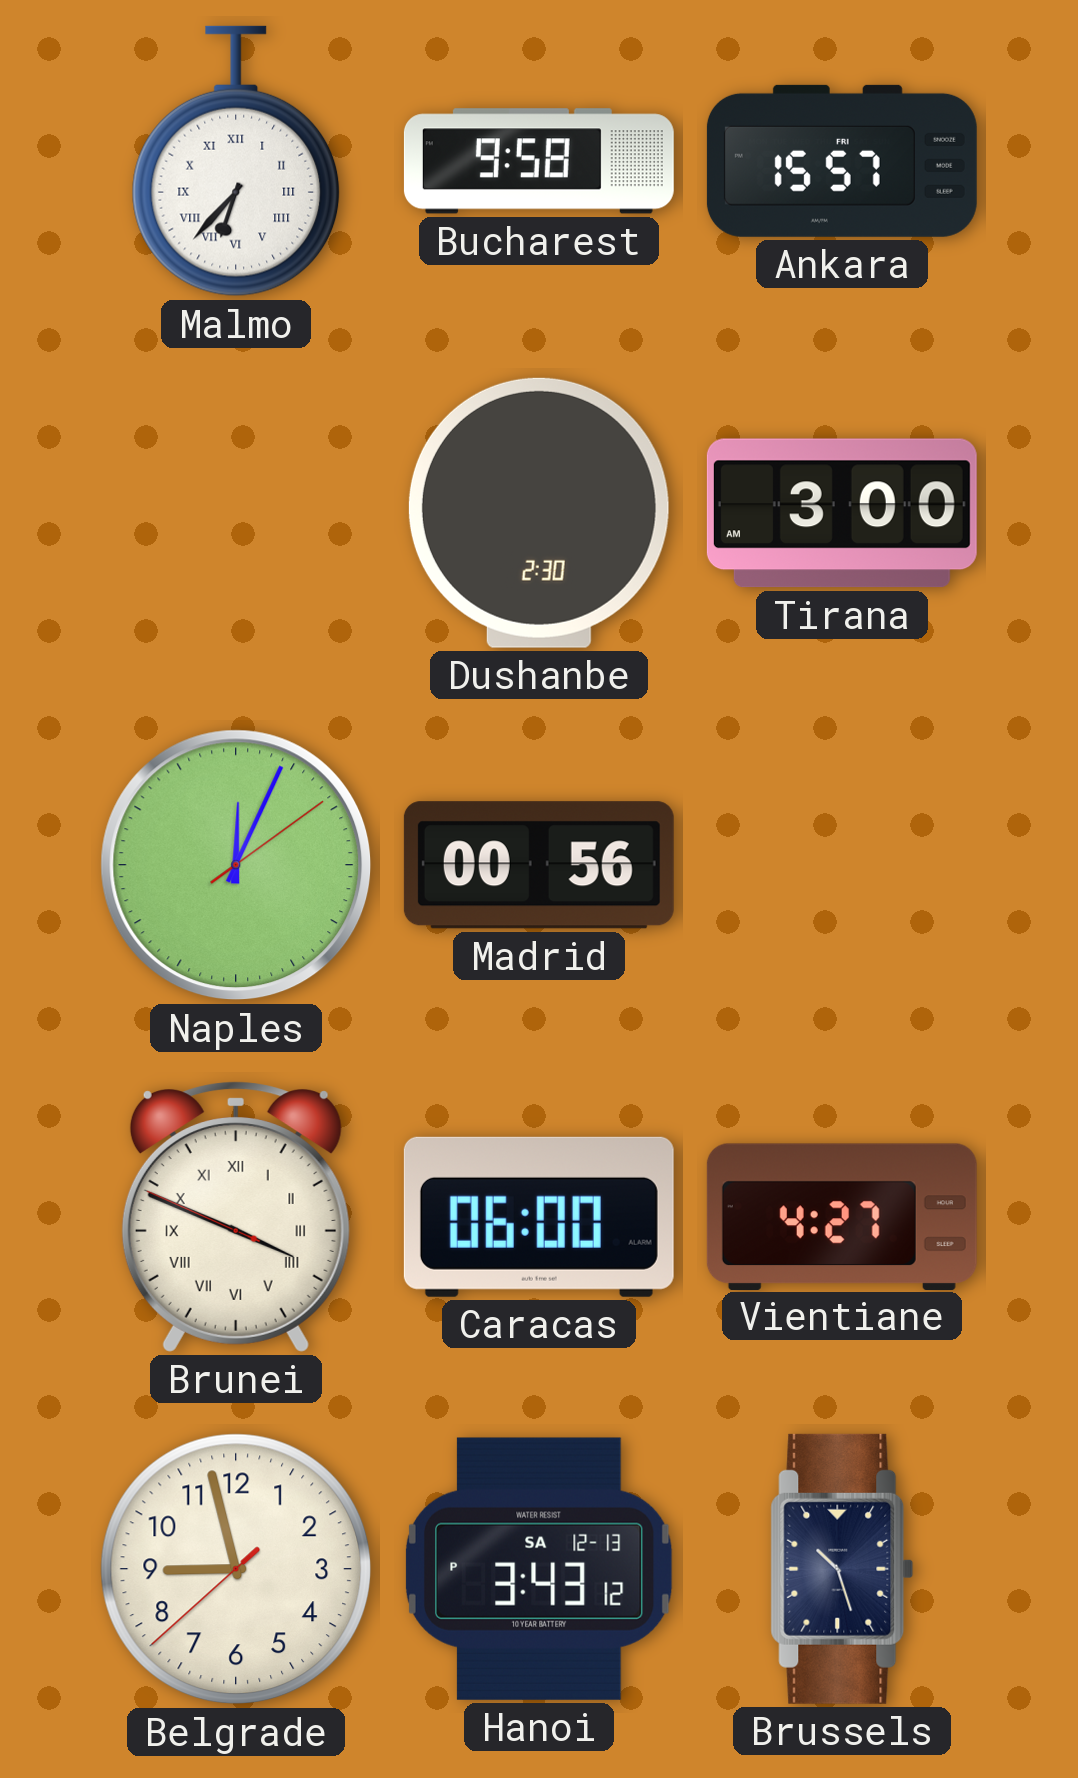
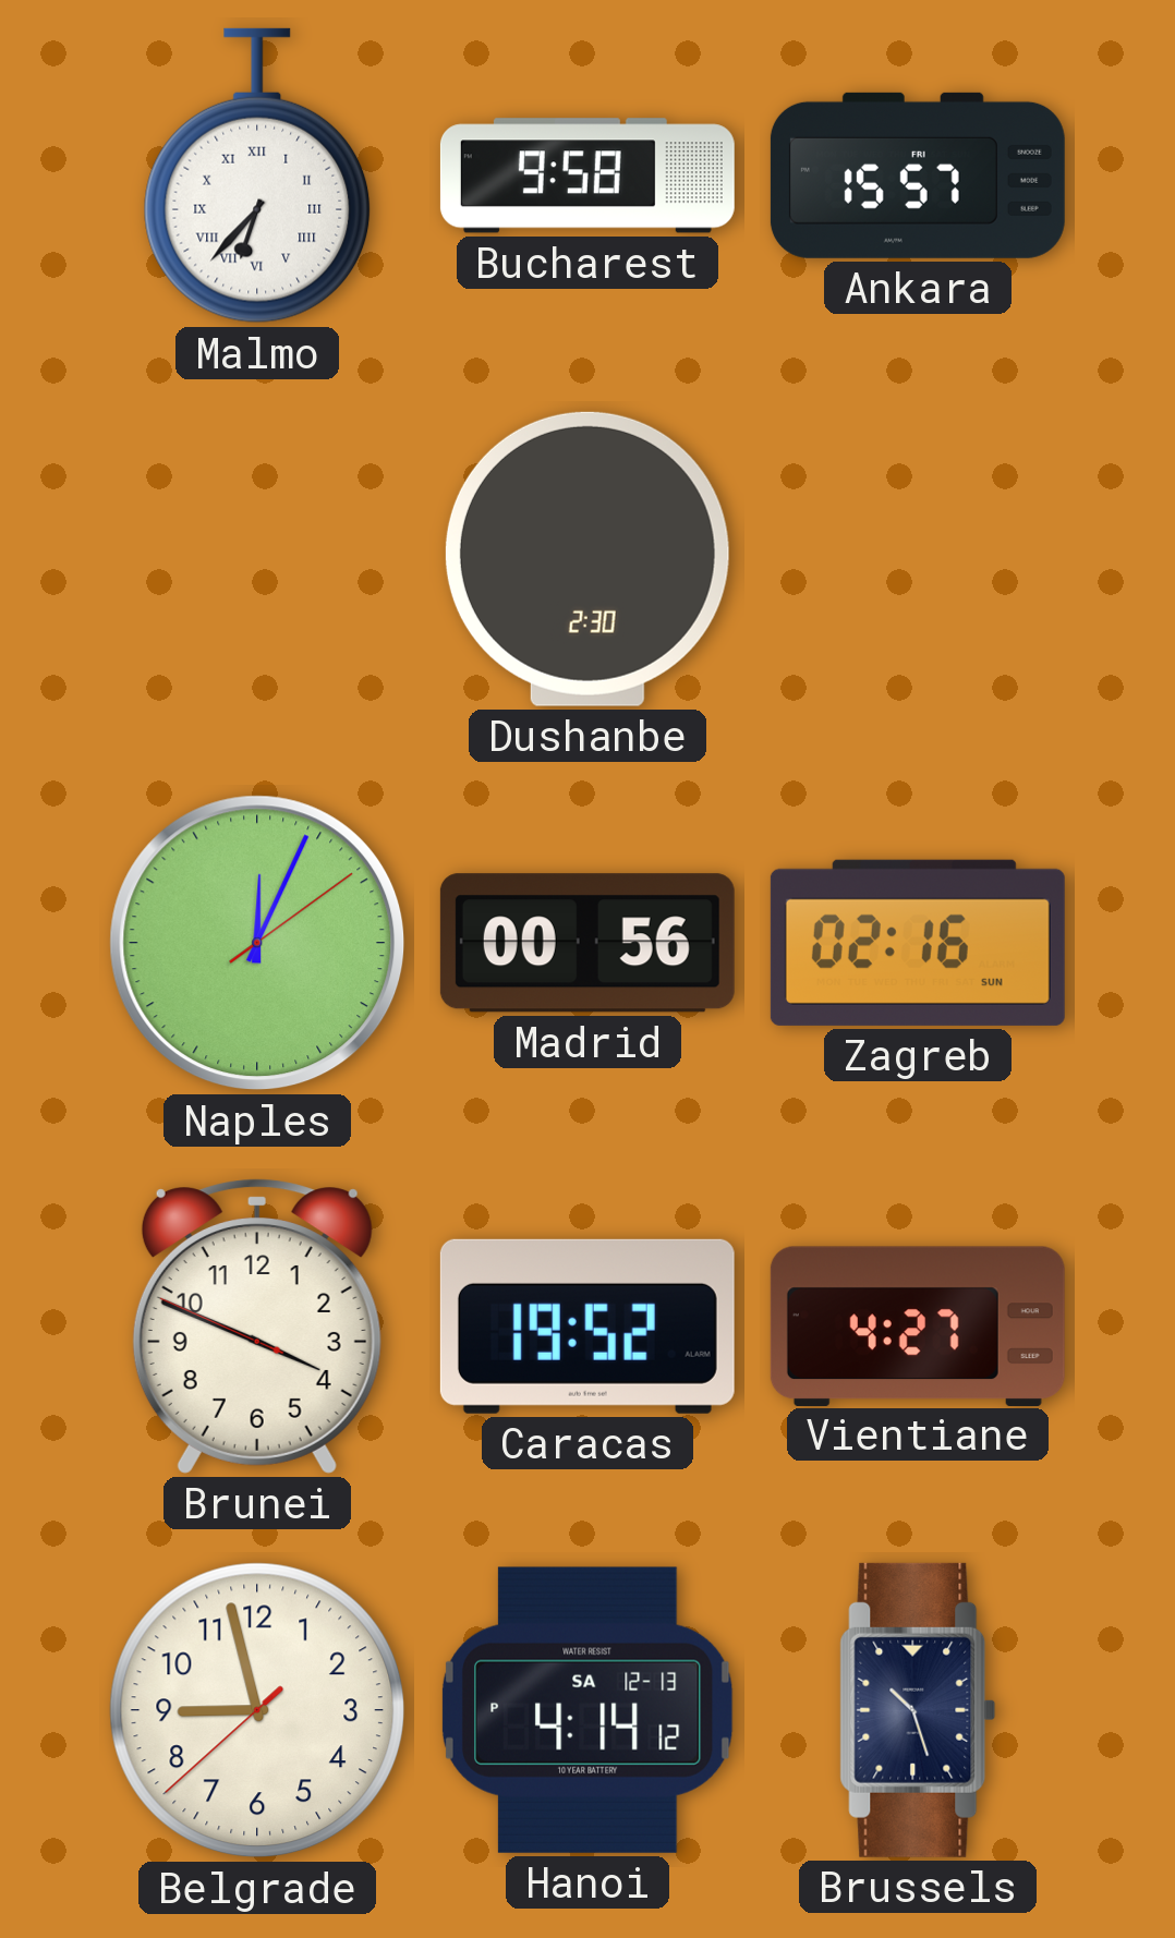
Tirana: 3:00 -> none (842, 513)
Zagreb: none -> 02:16 (918, 943)
Brunei numerals: Roman -> Arabic (257, 1327)
Caracas: 06:00 -> 19:52 (587, 1327)
Hanoi: 3:43 -> 4:14 (587, 1710)
